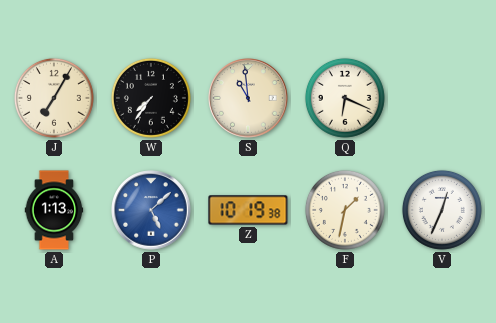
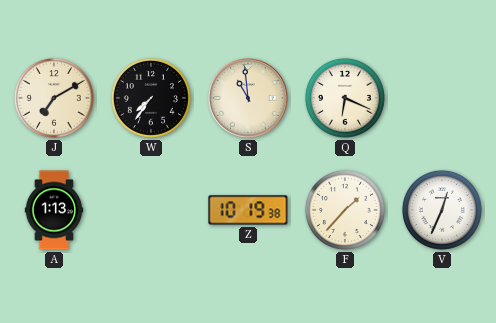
J: 7:05 -> 7:10 (54, 98)
P: 5:08 -> none (151, 210)
F: 1:32 -> 1:37 (345, 210)
